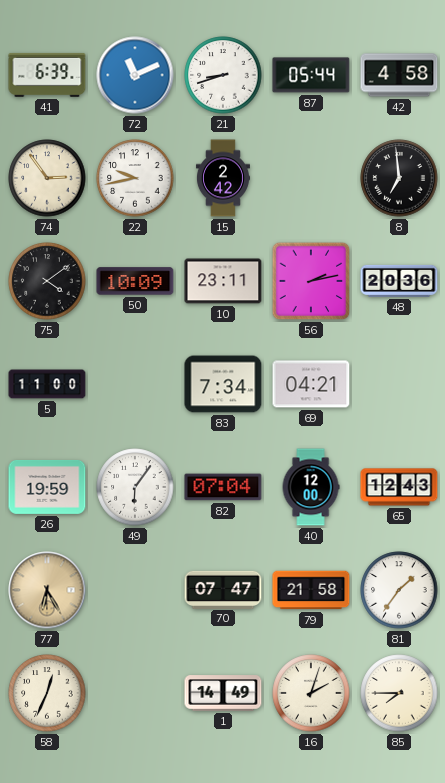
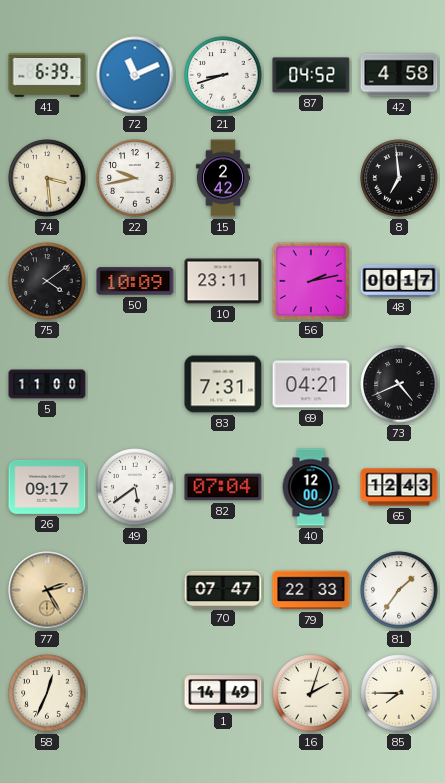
87: 05:44 -> 04:52 (311, 75)
74: 2:54 -> 3:29 (47, 178)
48: 20:36 -> 00:17 (399, 281)
83: 7:34 -> 7:31 (223, 384)
73: none -> 4:41 (399, 384)
26: 19:59 -> 09:17 (47, 487)
49: 6:06 -> 5:39 (135, 487)
77: 6:25 -> 2:25 (47, 590)
79: 21:58 -> 22:33 (311, 590)
